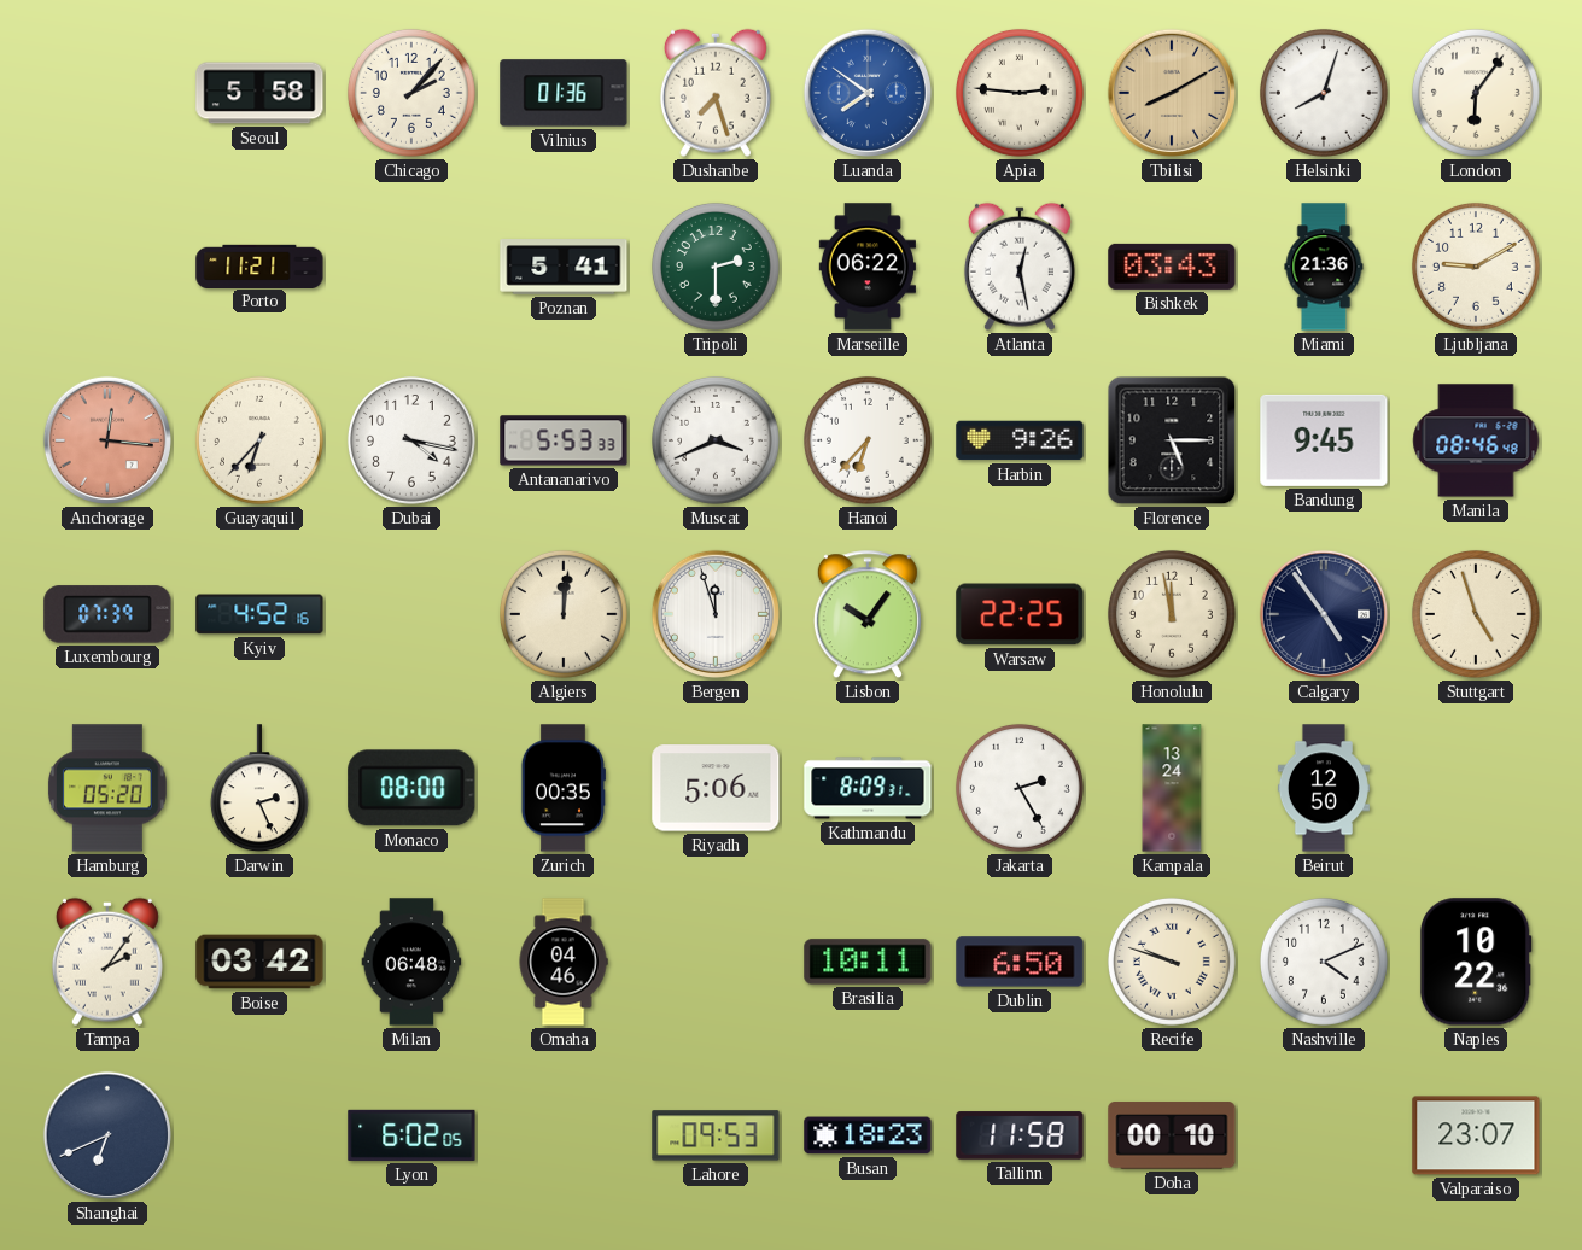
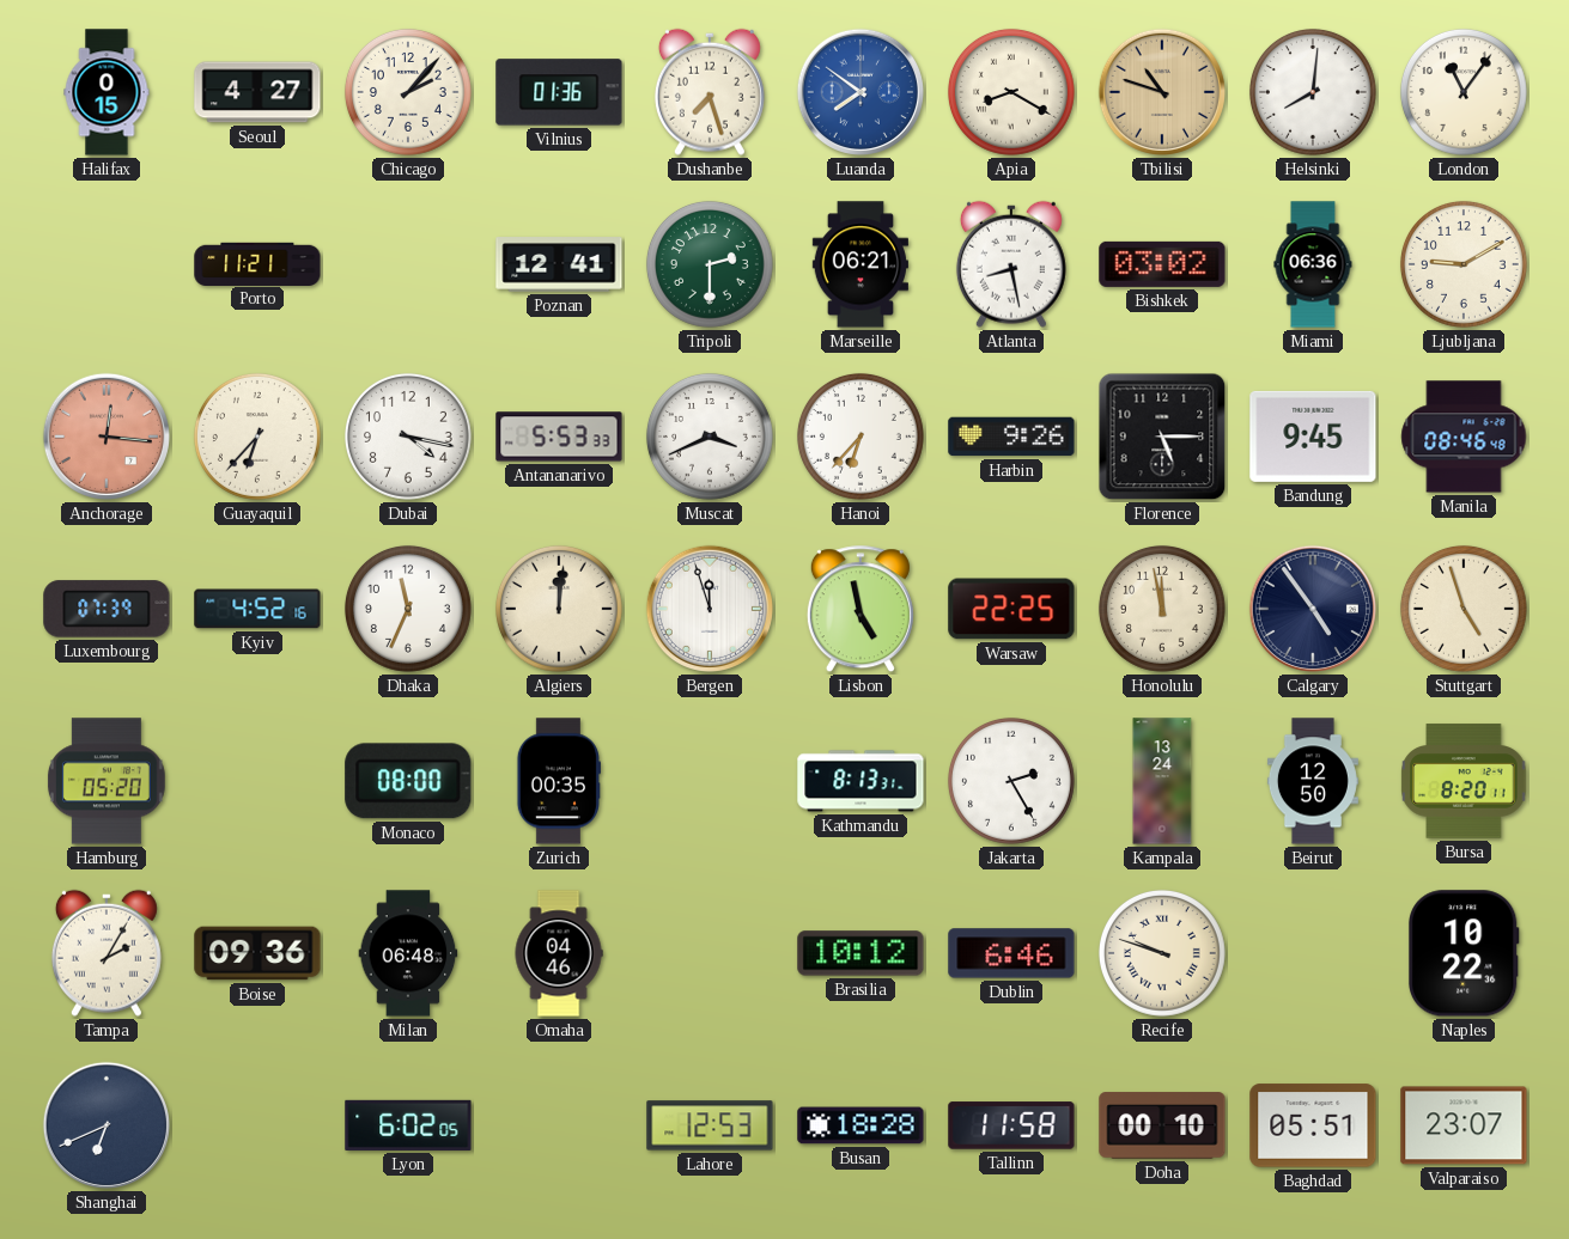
Halifax: none -> 0:15 (107, 92)
Seoul: 5:58 -> 4:27 (257, 92)
Apia: 2:46 -> 8:20 (1011, 92)
Tbilisi: 8:10 -> 10:48 (1162, 92)
Helsinki: 8:03 -> 8:01 (1313, 92)
London: 6:06 -> 11:06 (1464, 92)
Poznan: 5:41 -> 12:41 (559, 264)
Marseille: 06:22 -> 06:21 (859, 264)
Atlanta: 12:28 -> 8:28 (1011, 264)
Bishkek: 03:43 -> 03:02 (1162, 264)
Miami: 21:36 -> 06:36 (1313, 264)
Dhaka: none -> 11:34 (408, 609)
Lisbon: 10:06 -> 4:58 (860, 610)
Darwin: 2:26 -> none (259, 789)
Riyadh: 5:06 -> none (716, 788)
Kathmandu: 8:09 -> 8:13 (860, 781)
Bursa: none -> 8:20 (1464, 781)
Tampa: 2:06 -> 2:05 (107, 953)
Boise: 03:42 -> 09:36 (257, 953)
Brasilia: 10:11 -> 10:12 (860, 953)
Dublin: 6:50 -> 6:46 (1011, 953)
Nashville: 4:11 -> none (1324, 962)
Lahore: 09:53 -> 12:53 (710, 1125)
Busan: 18:23 -> 18:28 (860, 1125)
Baghdad: none -> 05:51 (1313, 1125)
